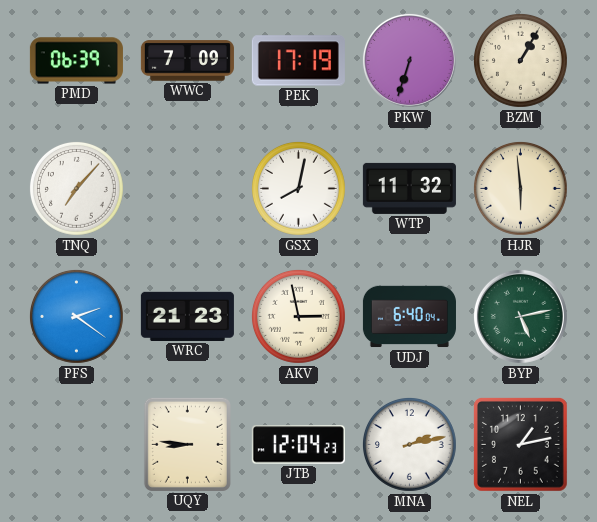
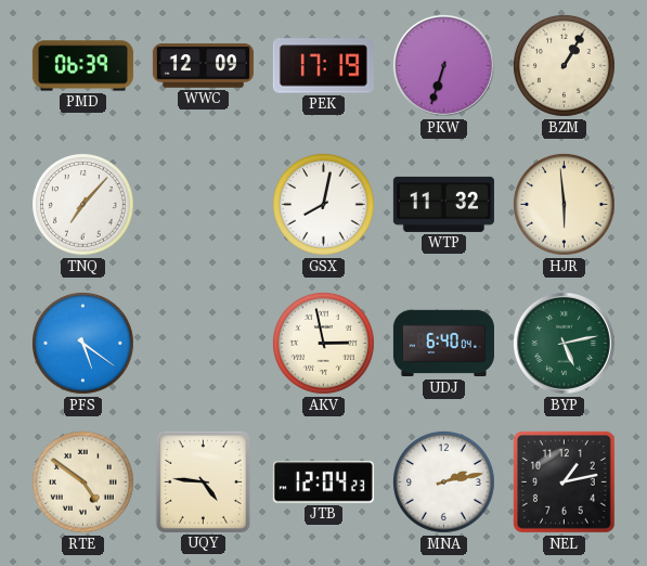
WWC: 7:09 -> 12:09 (203, 66)
PFS: 2:21 -> 5:21 (82, 343)
WRC: 21:23 -> none (187, 316)
RTE: none -> 4:51 (82, 481)
UQY: 8:46 -> 4:46 (203, 481)
